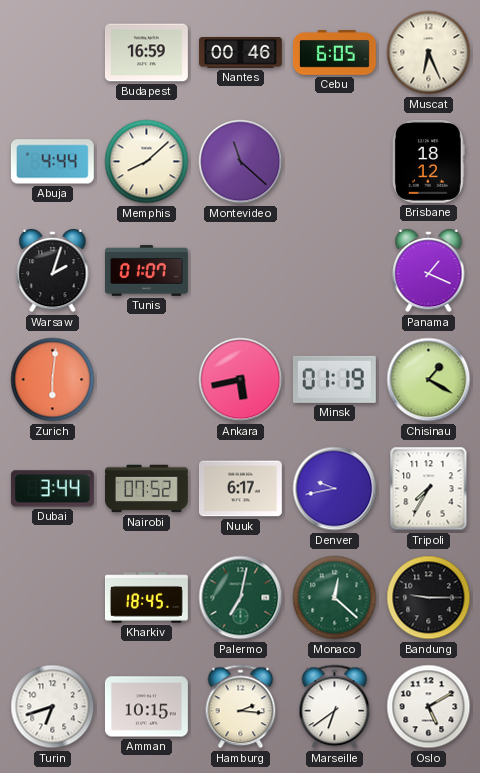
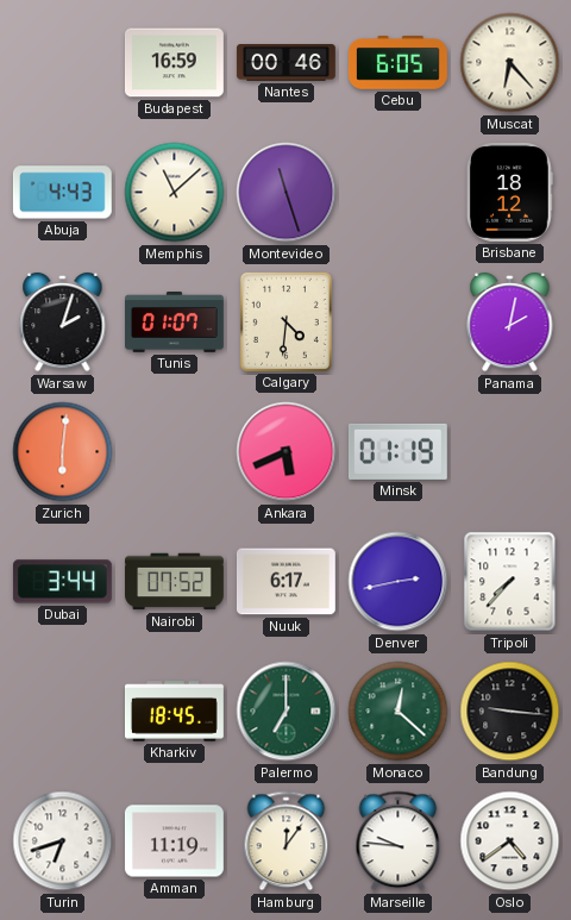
Muscat: 6:26 -> 6:23 (510, 63)
Abuja: 4:44 -> 4:43 (62, 193)
Memphis: 8:08 -> 11:08 (175, 193)
Montevideo: 11:22 -> 11:27 (287, 193)
Calgary: none -> 4:31 (285, 321)
Panama: 1:19 -> 2:02 (510, 323)
Ankara: 5:43 -> 5:41 (287, 452)
Chisinau: 1:20 -> none (429, 380)
Denver: 9:43 -> 2:43 (399, 582)
Tripoli: 7:35 -> 7:37 (510, 582)
Palermo: 7:02 -> 7:00 (287, 712)
Bandung: 9:15 -> 9:16 (510, 712)
Amman: 10:15 -> 11:19 (174, 841)
Hamburg: 2:16 -> 12:06 (287, 841)
Marseille: 6:39 -> 9:46 (399, 841)
Oslo: 5:10 -> 4:39 (510, 841)
